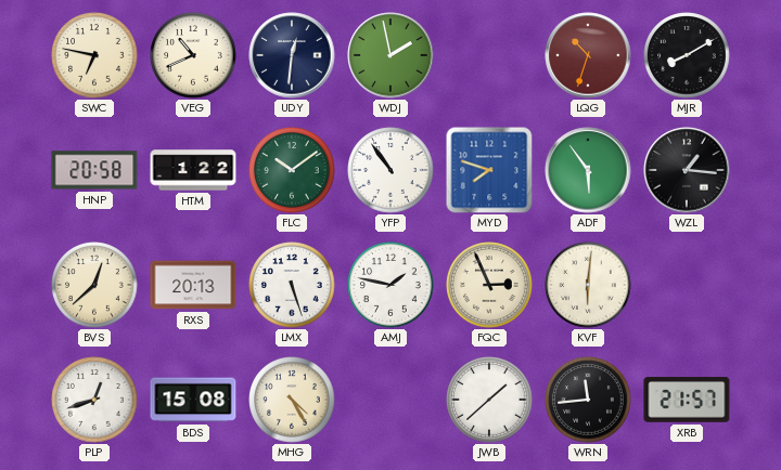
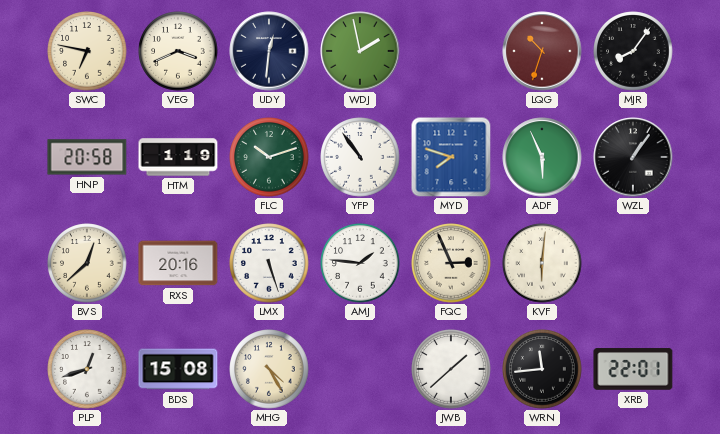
VEG: 10:41 -> 3:41 (178, 51)
MJR: 8:10 -> 8:06 (633, 51)
HTM: 1:22 -> 1:19 (178, 157)
FLC: 10:09 -> 10:12 (269, 157)
ADF: 5:54 -> 5:56 (542, 157)
WZL: 1:16 -> 1:06 (633, 157)
RXS: 20:13 -> 20:16 (178, 263)
AMJ: 1:47 -> 1:46 (360, 263)
XRB: 21:57 -> 22:01 (633, 369)
